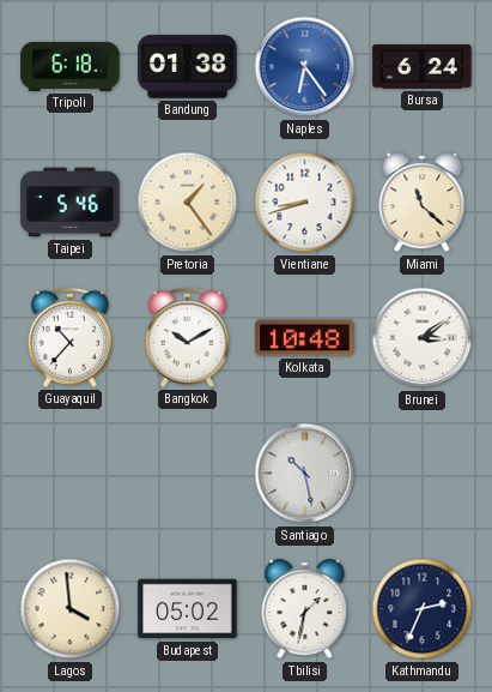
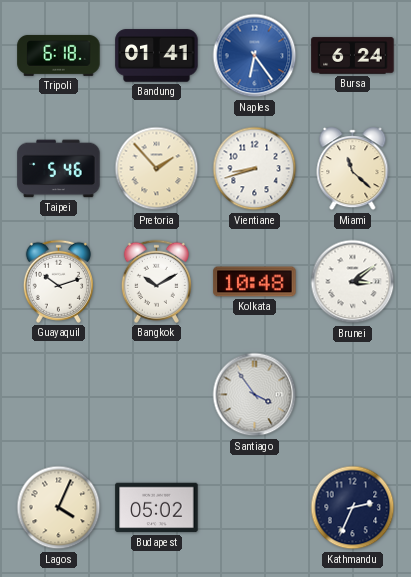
Bandung: 01:38 -> 01:41 (157, 56)
Pretoria: 1:24 -> 1:53 (157, 169)
Guayaquil: 10:37 -> 10:12 (58, 281)
Santiago: 10:28 -> 3:54 (255, 395)
Lagos: 3:59 -> 4:04 (59, 508)
Tbilisi: 1:32 -> none (305, 609)
